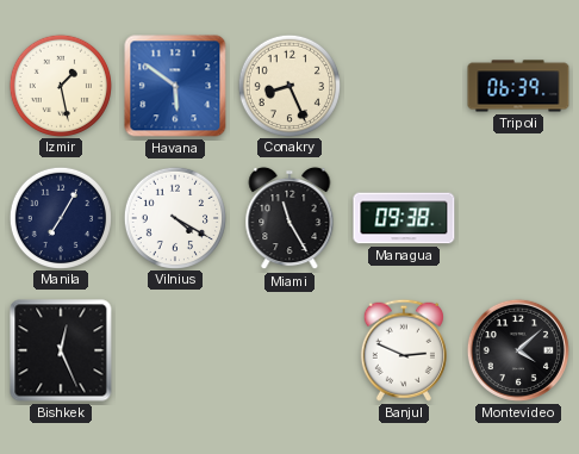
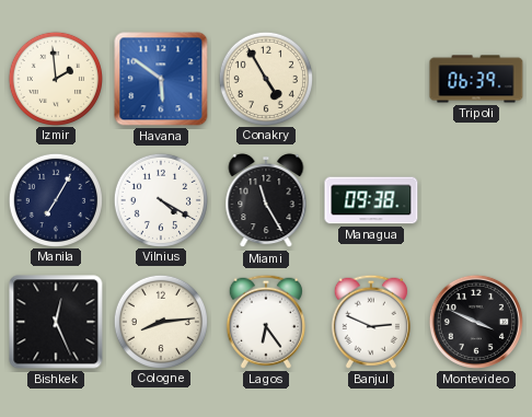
Izmir: 1:28 -> 1:59 (55, 78)
Conakry: 8:26 -> 4:55 (265, 78)
Cologne: none -> 8:14 (160, 321)
Lagos: none -> 6:24 (266, 322)
Montevideo: 4:08 -> 3:49 (476, 322)
